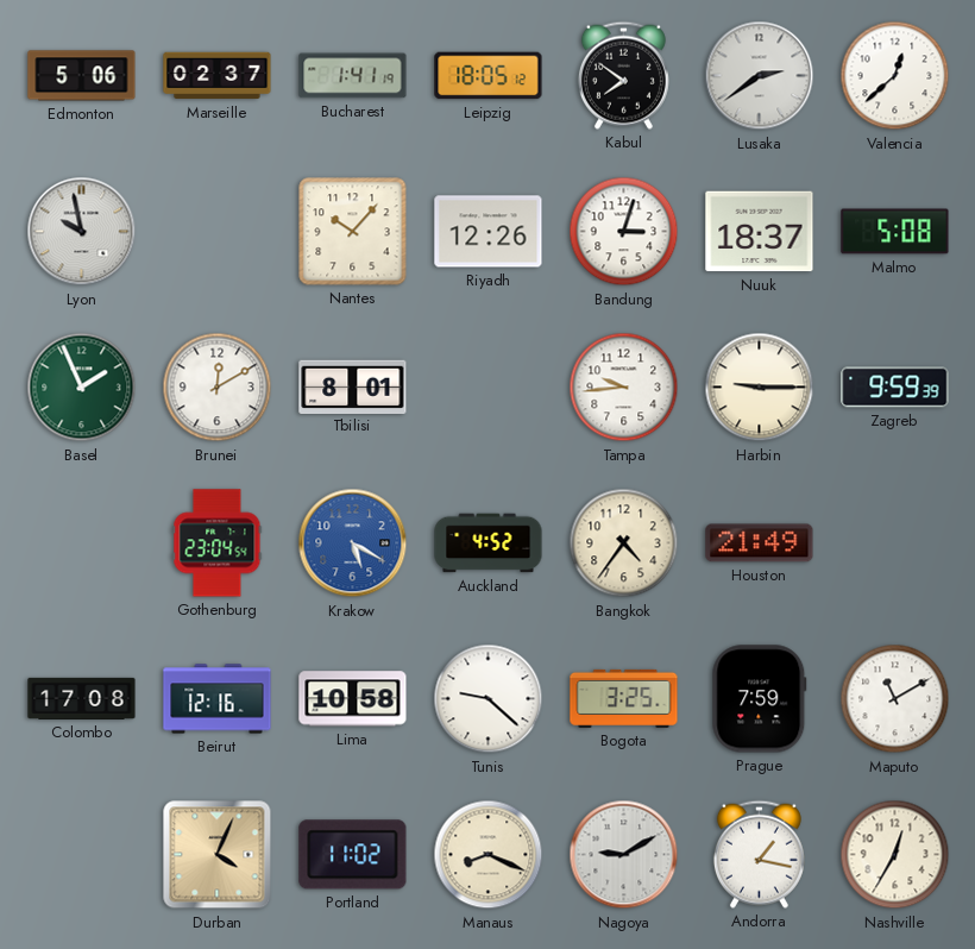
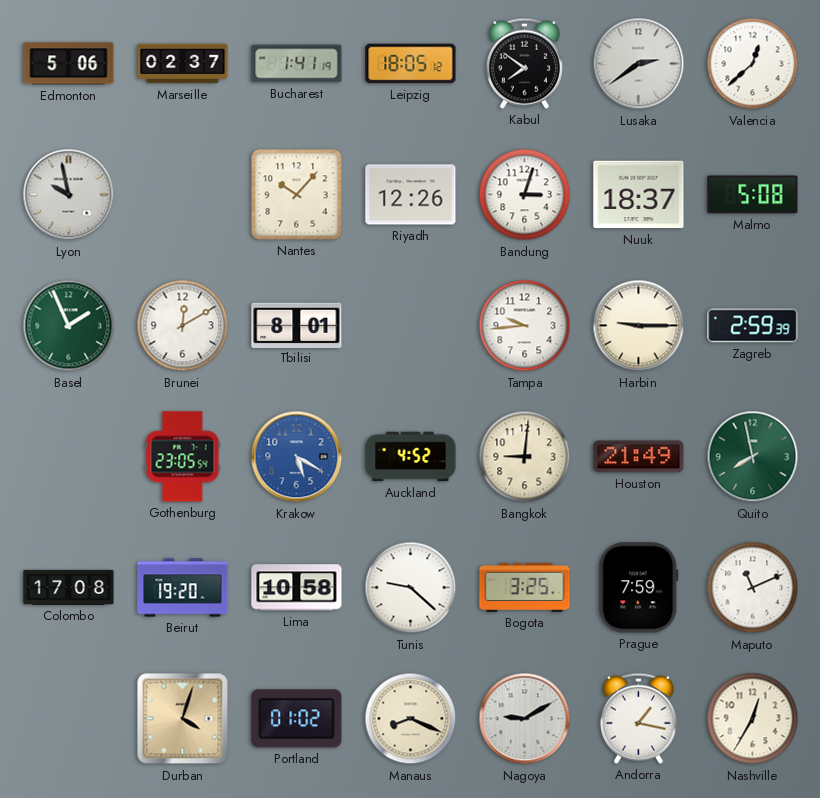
Zagreb: 9:59 -> 2:59 (753, 326)
Gothenburg: 23:04 -> 23:05 (183, 457)
Bangkok: 4:36 -> 9:01 (525, 457)
Quito: none -> 7:58 (753, 457)
Beirut: 12:16 -> 19:20 (183, 588)
Maputo: 11:10 -> 11:11 (753, 588)
Durban: 4:04 -> 4:03 (183, 719)
Portland: 11:02 -> 01:02 (297, 719)
